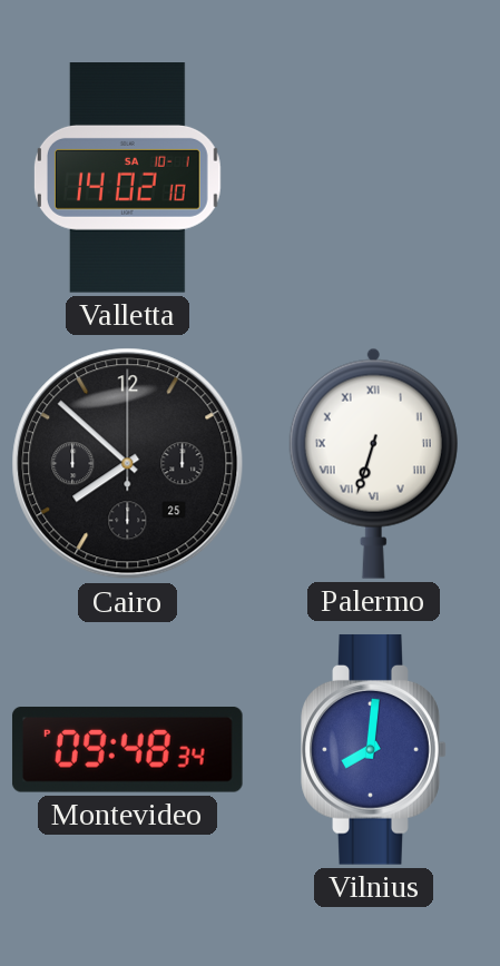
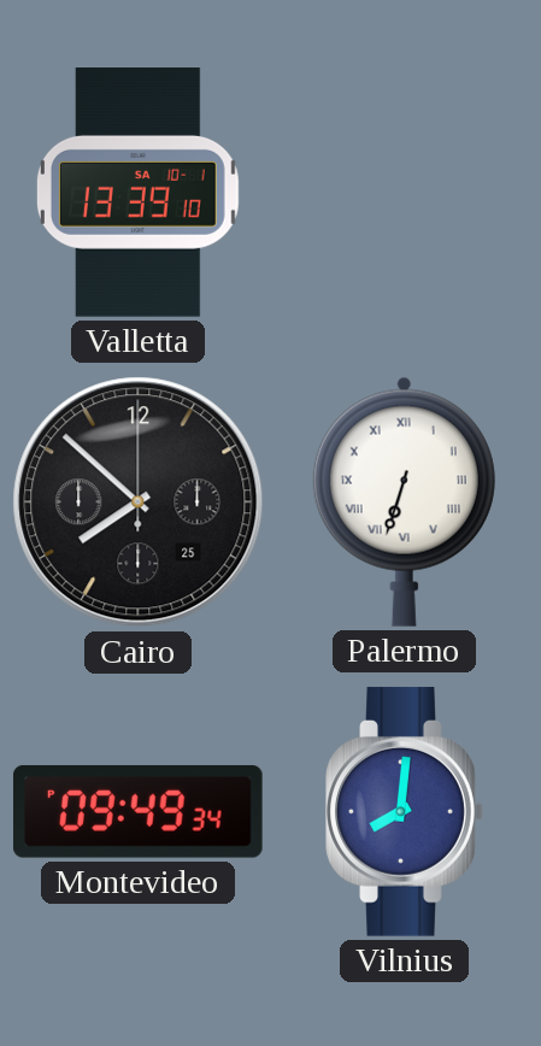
Valletta: 14:02 -> 13:39 (137, 193)
Montevideo: 09:48 -> 09:49 (137, 812)
